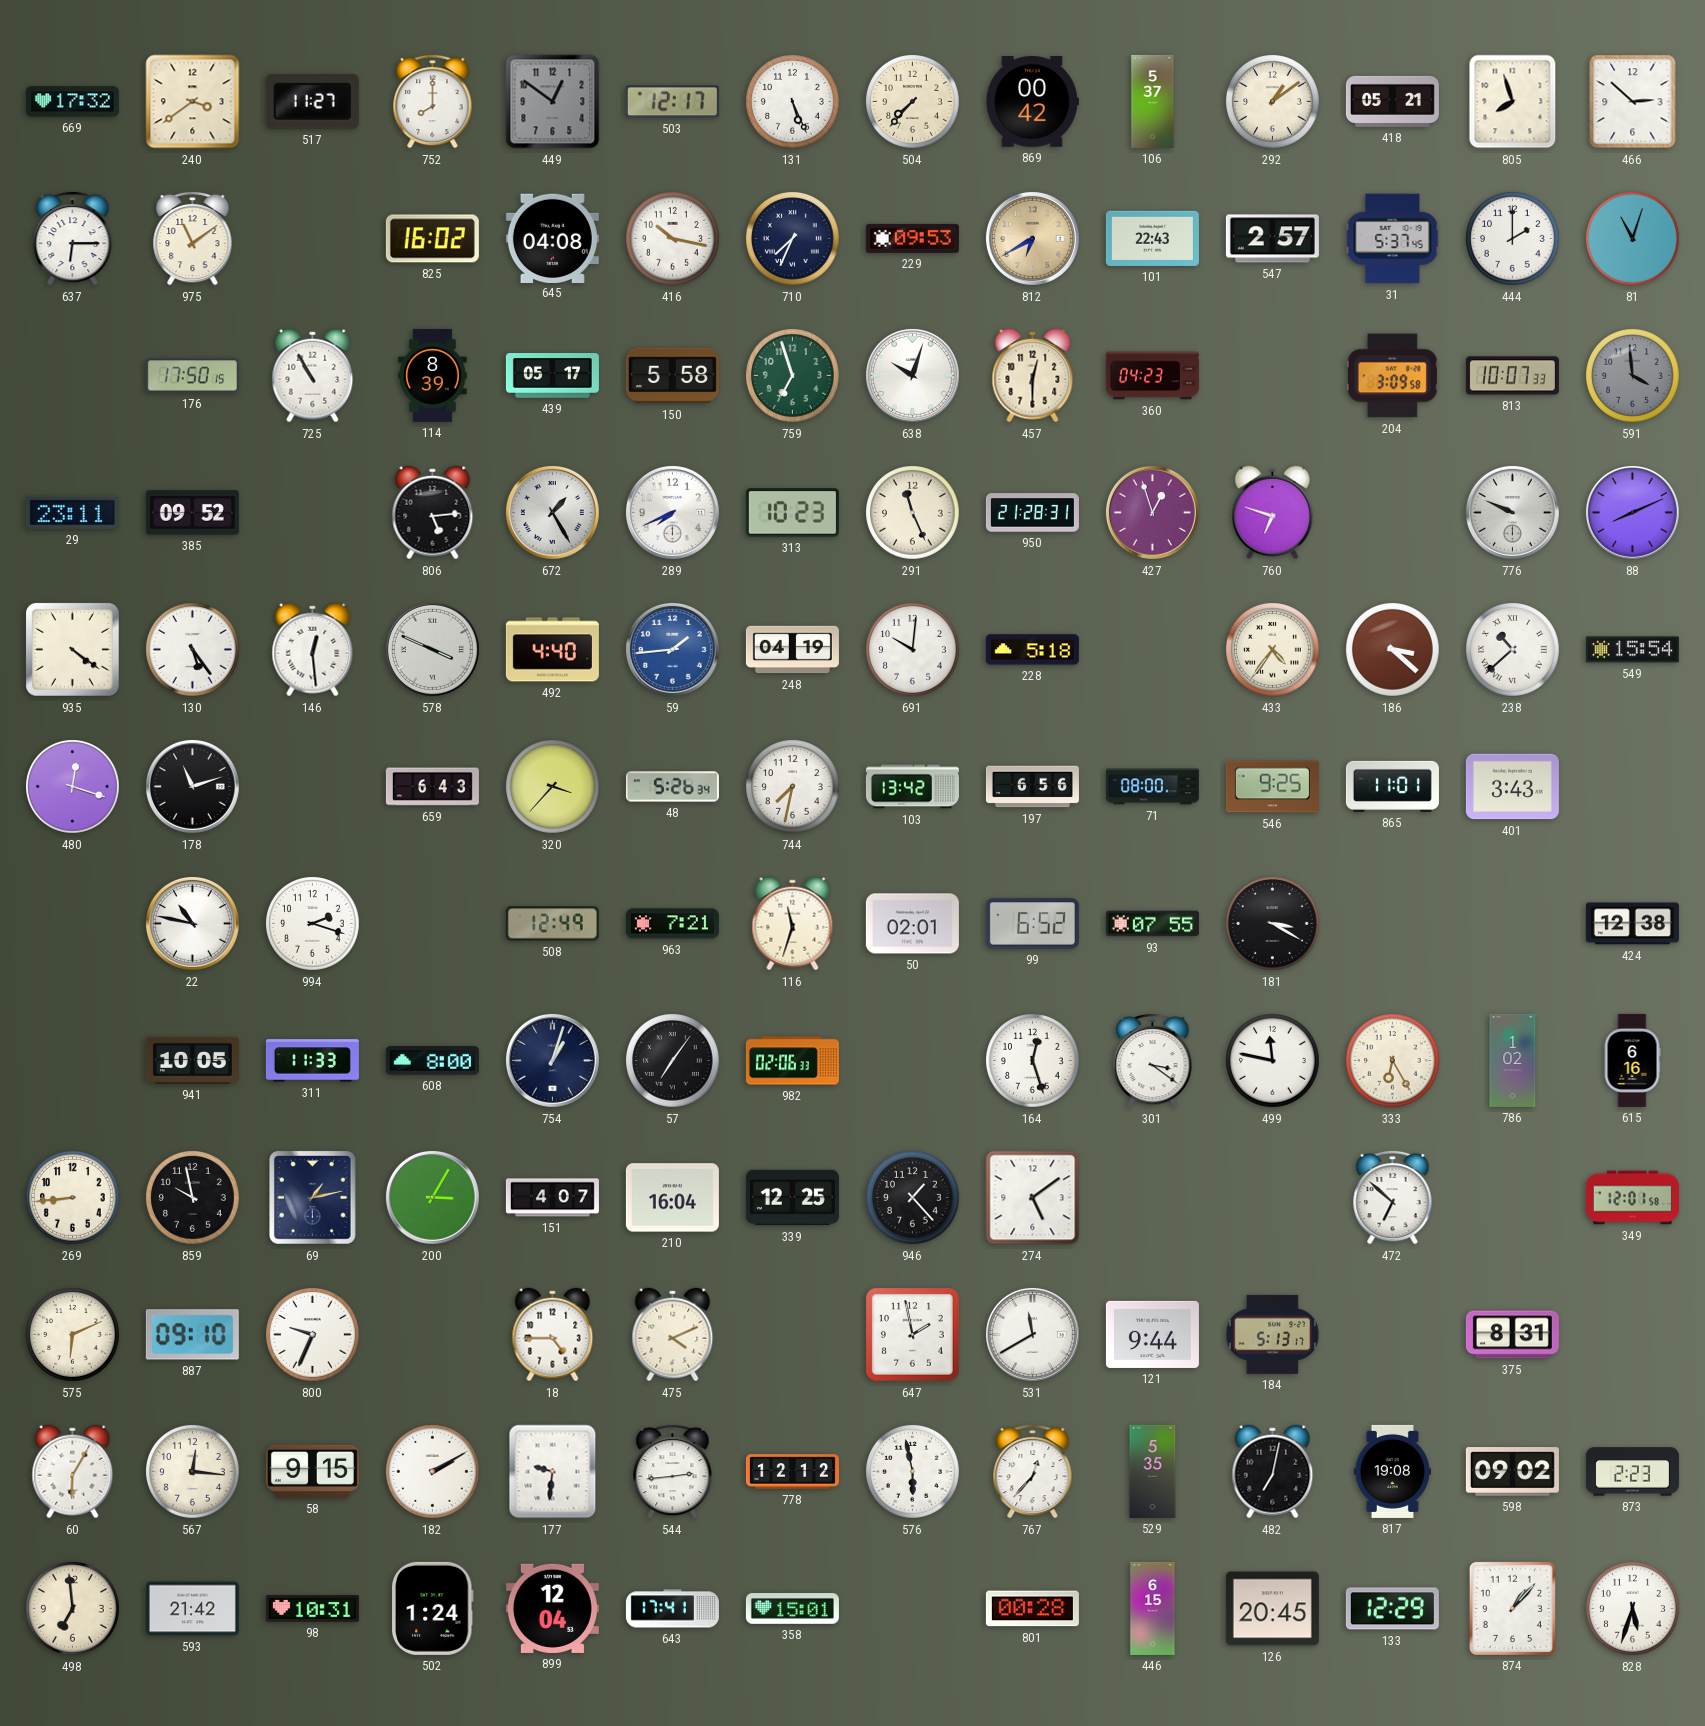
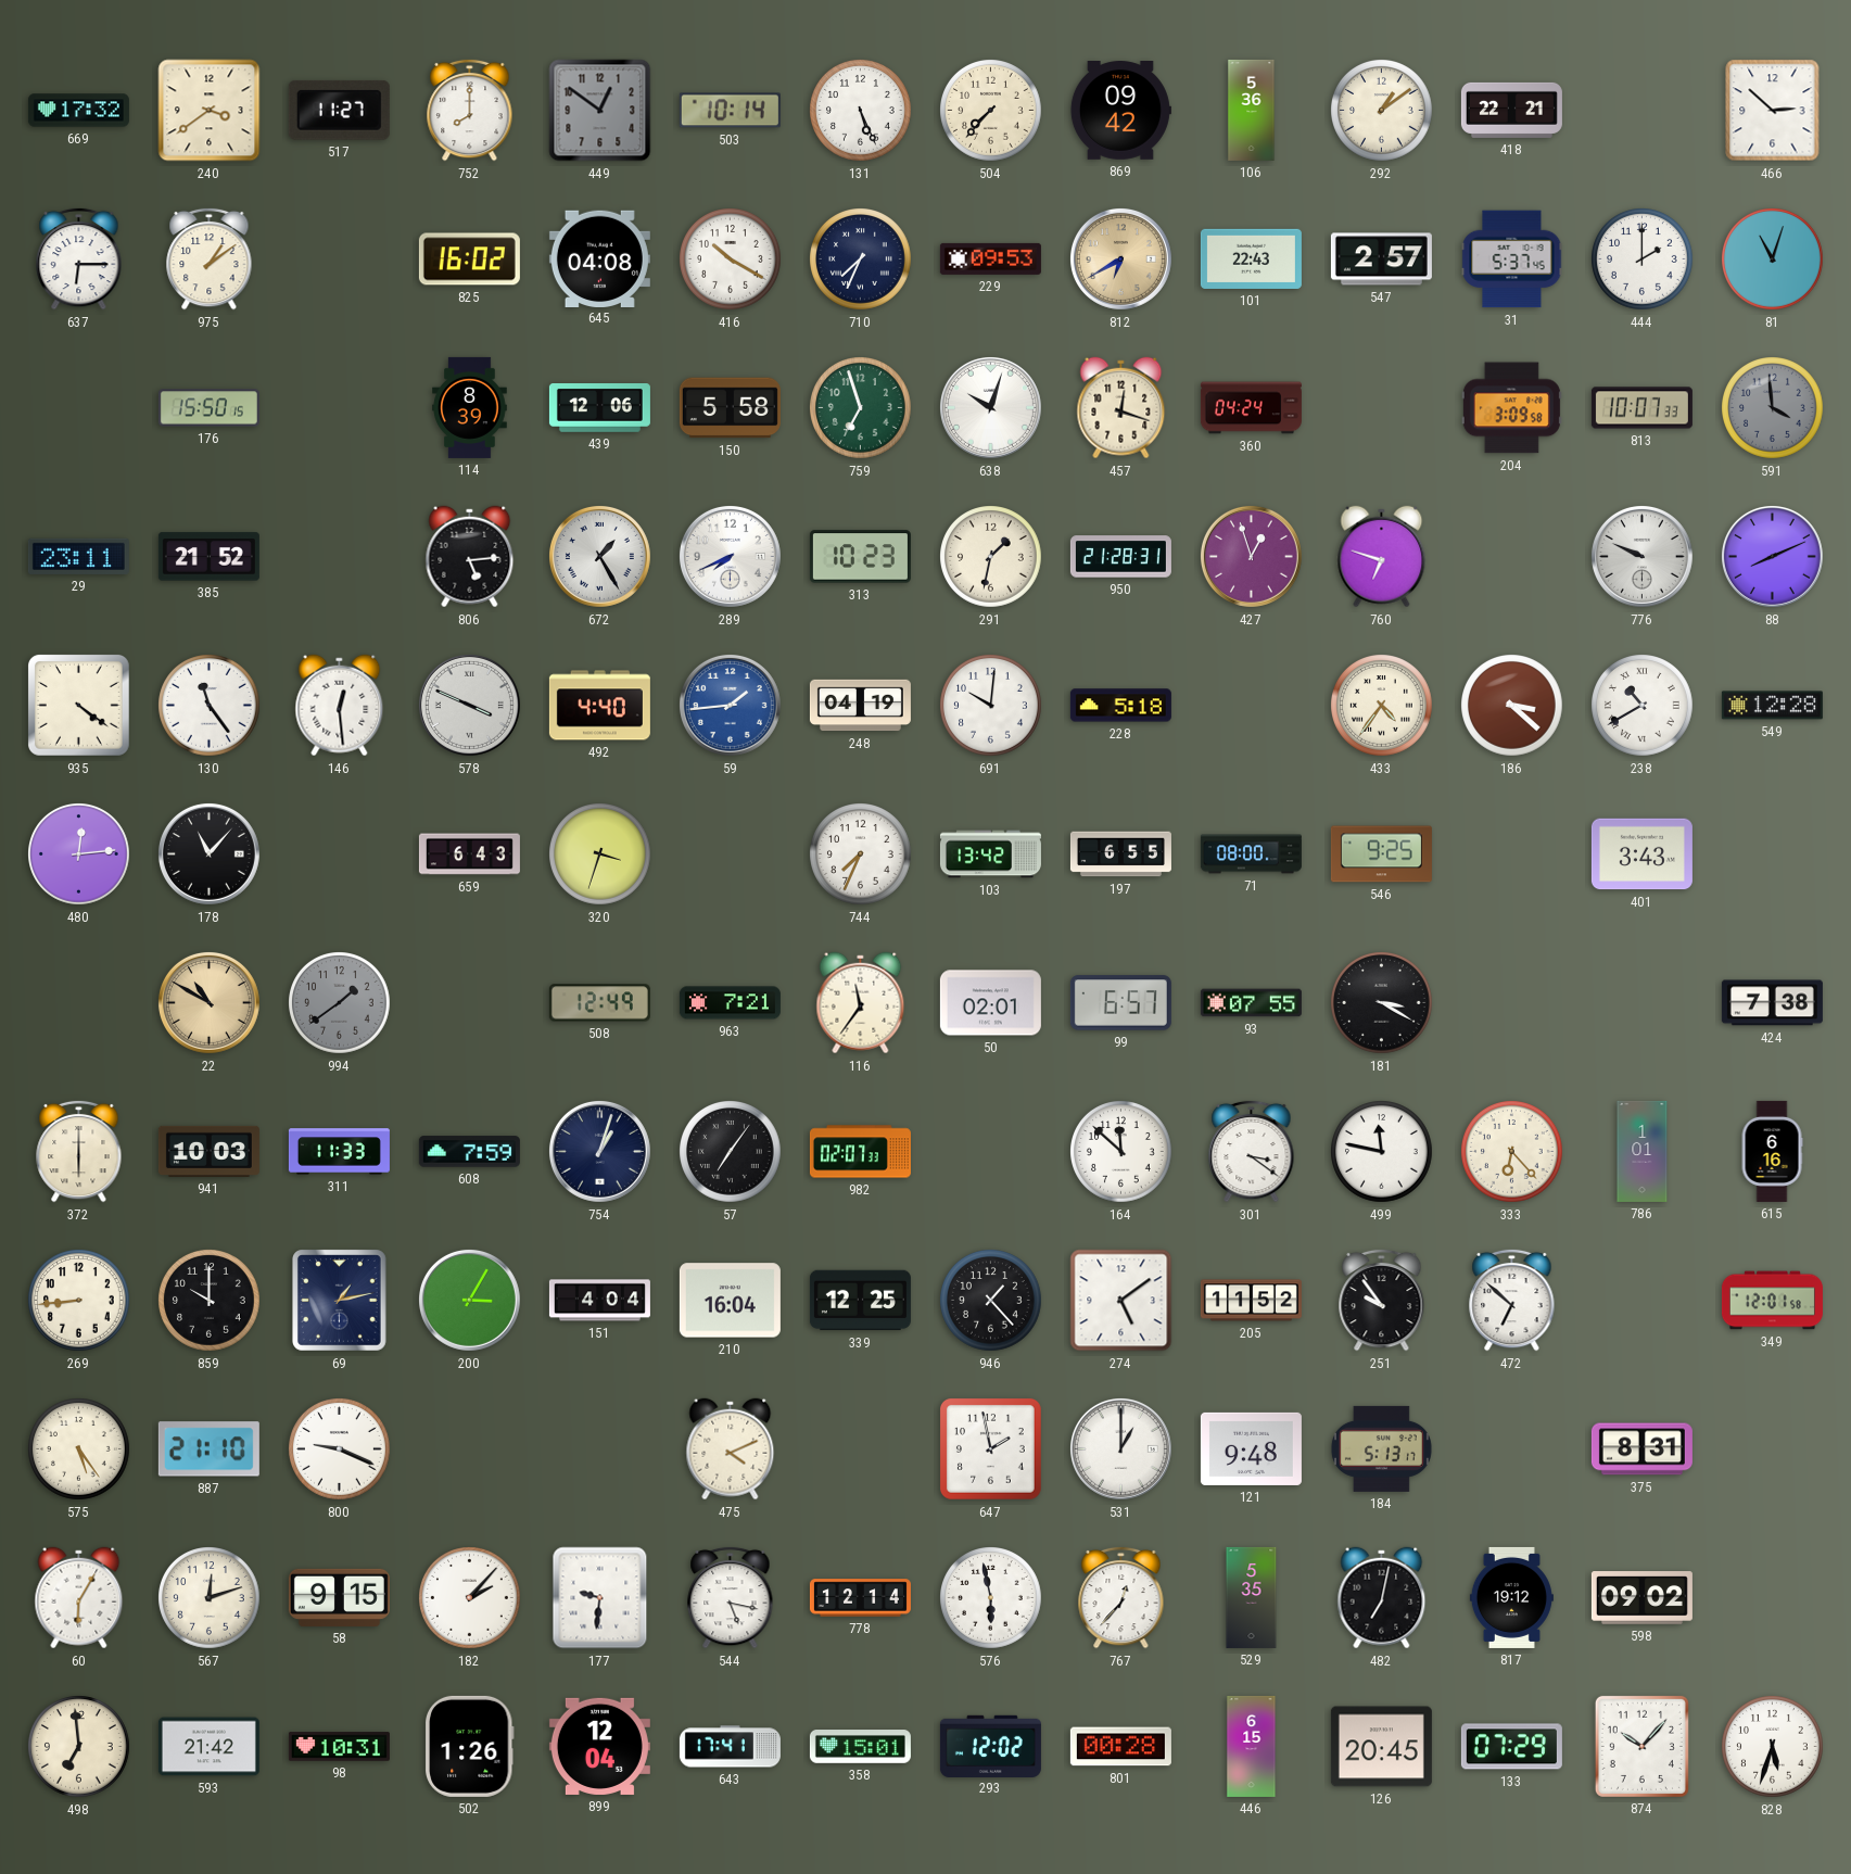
503: 12:17 -> 10:14 (730, 111)
869: 00:42 -> 09:42 (1120, 111)
106: 5:37 -> 5:36 (1252, 110)
418: 05:21 -> 22:21 (1511, 110)
805: 7:57 -> none (1513, 102)
975: 11:09 -> 1:09 (210, 258)
416: 10:17 -> 10:20 (731, 259)
176: 17:50 -> 15:50 (208, 408)
725: 10:55 -> none (313, 376)
439: 05:17 -> 12:06 (599, 408)
457: 12:30 -> 12:18 (1121, 408)
360: 04:23 -> 04:24 (1251, 408)
385: 09:52 -> 21:52 (208, 557)
291: 11:26 -> 1:32 (991, 557)
130: 5:24 -> 11:24 (210, 706)
238: 10:38 -> 10:40 (1643, 706)
549: 15:54 -> 12:28 (1772, 706)
480: 12:18 -> 12:14 (79, 854)
178: 11:12 -> 11:07 (208, 853)
320: 3:37 -> 3:33 (600, 854)
48: 5:26 -> none (672, 787)
744: 7:32 -> 7:34 (861, 854)
197: 6:56 -> 6:55 (1120, 854)
865: 11:01 -> none (1392, 786)
22: 10:47 -> 10:50 (208, 1002)
22 dial: white -> champagne (208, 1002)
994: 2:18 -> 1:39 (340, 1003)
994 dial: white -> grey (340, 1003)
116: 11:33 -> 11:36 (861, 1003)
99: 6:52 -> 6:57 (1120, 1003)
424: 12:38 -> 7:38 (1772, 1003)
372: none -> 6:00 (79, 1151)
941: 10:05 -> 10:03 (208, 1151)
608: 8:00 -> 7:59 (469, 1152)
982: 02:06 -> 02:07 (860, 1152)
164: 12:27 -> 11:52 (1121, 1152)
333: 6:25 -> 6:23 (1512, 1152)
786: 1:02 -> 1:01 (1643, 1151)
859: 9:58 -> 10:00 (210, 1301)
151: 4:07 -> 4:04 (599, 1301)
205: none -> 11:52 (1251, 1301)
251: none -> 9:54 (1382, 1300)
575: 6:11 -> 5:24 (79, 1449)
887: 09:10 -> 21:10 (208, 1449)
800: 9:34 -> 9:19 (340, 1449)
18: 4:45 -> none (553, 1335)
531: 11:40 -> 1:00 (1120, 1448)
121: 9:44 -> 9:48 (1251, 1448)
567: 12:16 -> 12:12 (210, 1598)
182: 2:10 -> 2:07 (470, 1598)
544: 2:44 -> 5:17 (731, 1597)
778: 12:12 -> 12:14 (860, 1598)
817: 19:08 -> 19:12 (1511, 1597)
873: 2:23 -> none (1632, 1472)
502: 1:24 -> 1:26 (469, 1746)
293: none -> 12:02 (990, 1746)
133: 12:29 -> 07:29 (1511, 1747)
874: 1:07 -> 10:07 (1641, 1746)
